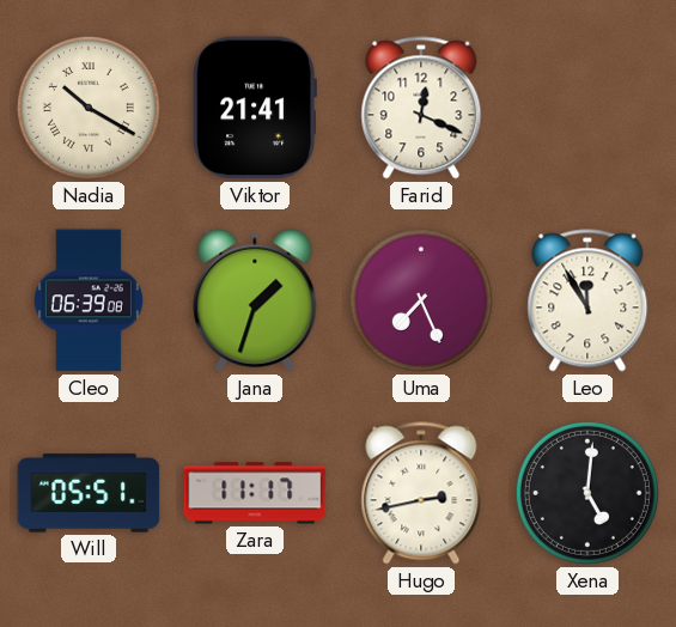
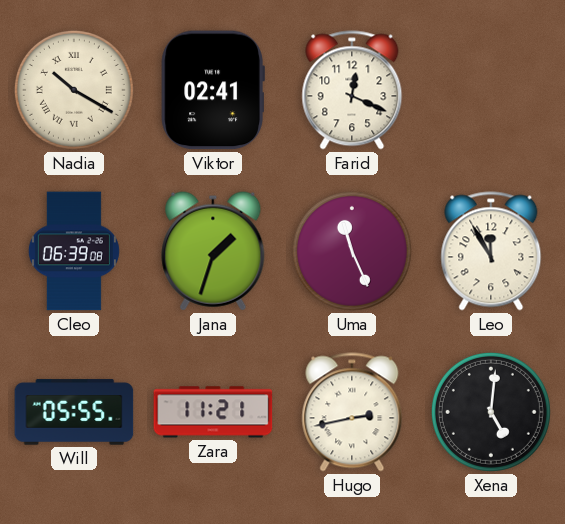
Viktor: 21:41 -> 02:41 (213, 90)
Uma: 7:26 -> 11:26 (352, 251)
Will: 05:51 -> 05:55 (74, 412)
Zara: 11:17 -> 11:21 (213, 412)
